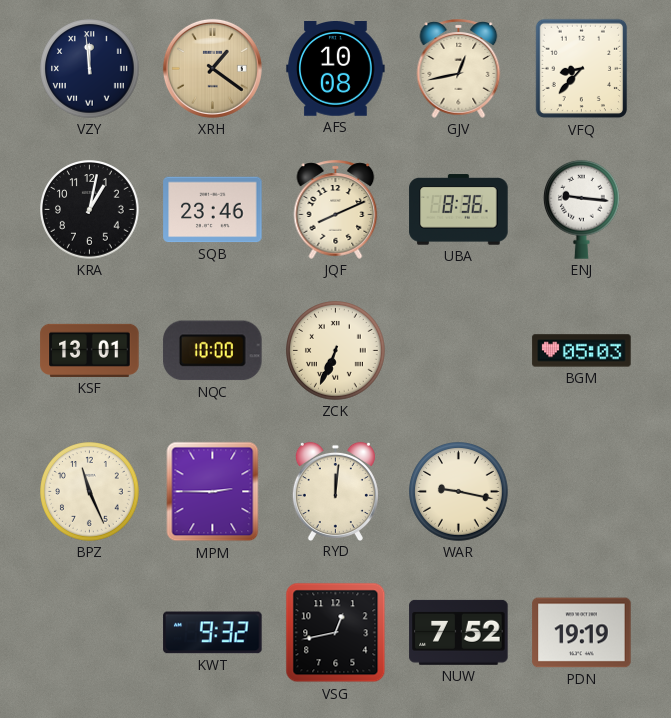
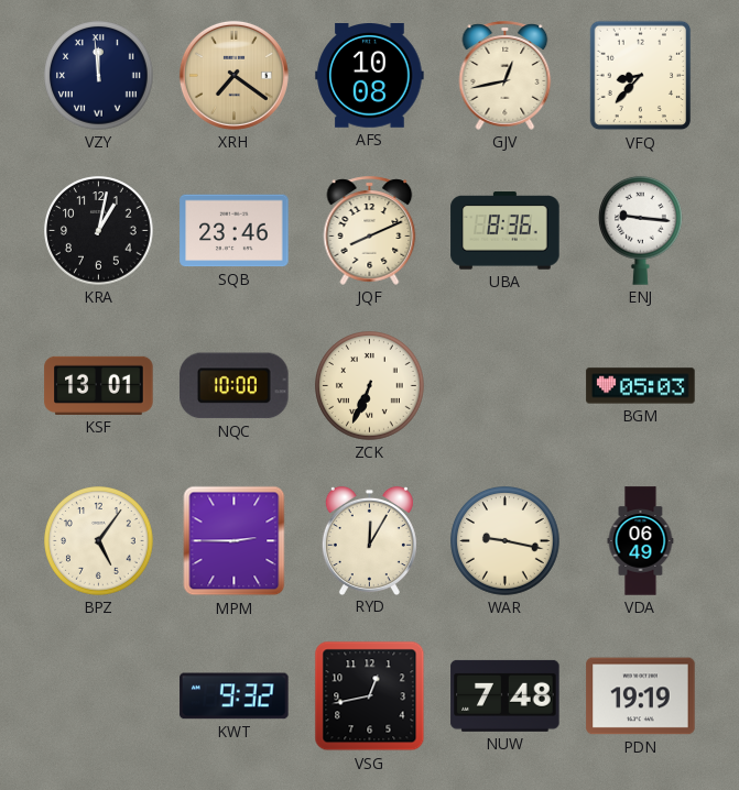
XRH: 1:21 -> 7:21 (233, 75)
BPZ: 11:26 -> 5:06 (99, 541)
RYD: 12:01 -> 12:05 (369, 540)
VDA: none -> 06:49 (641, 541)
NUW: 7:52 -> 7:48 (506, 695)
